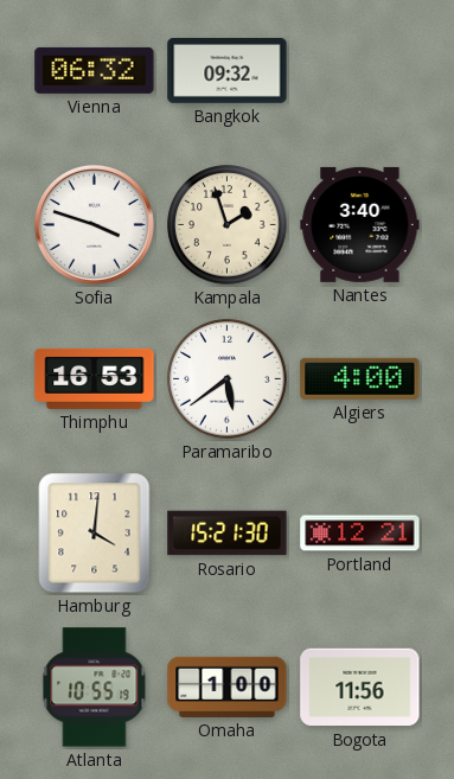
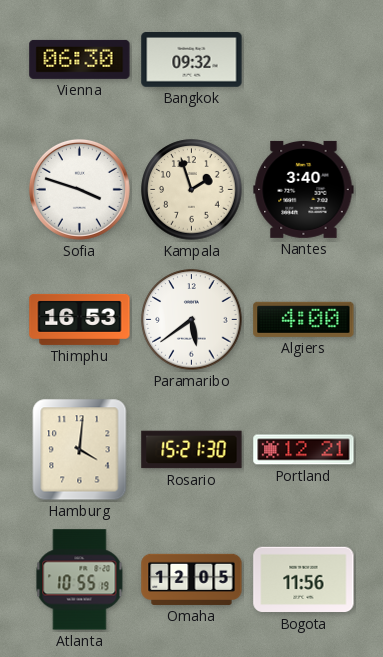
Vienna: 06:32 -> 06:30 (80, 59)
Omaha: 1:00 -> 12:05 (192, 579)
